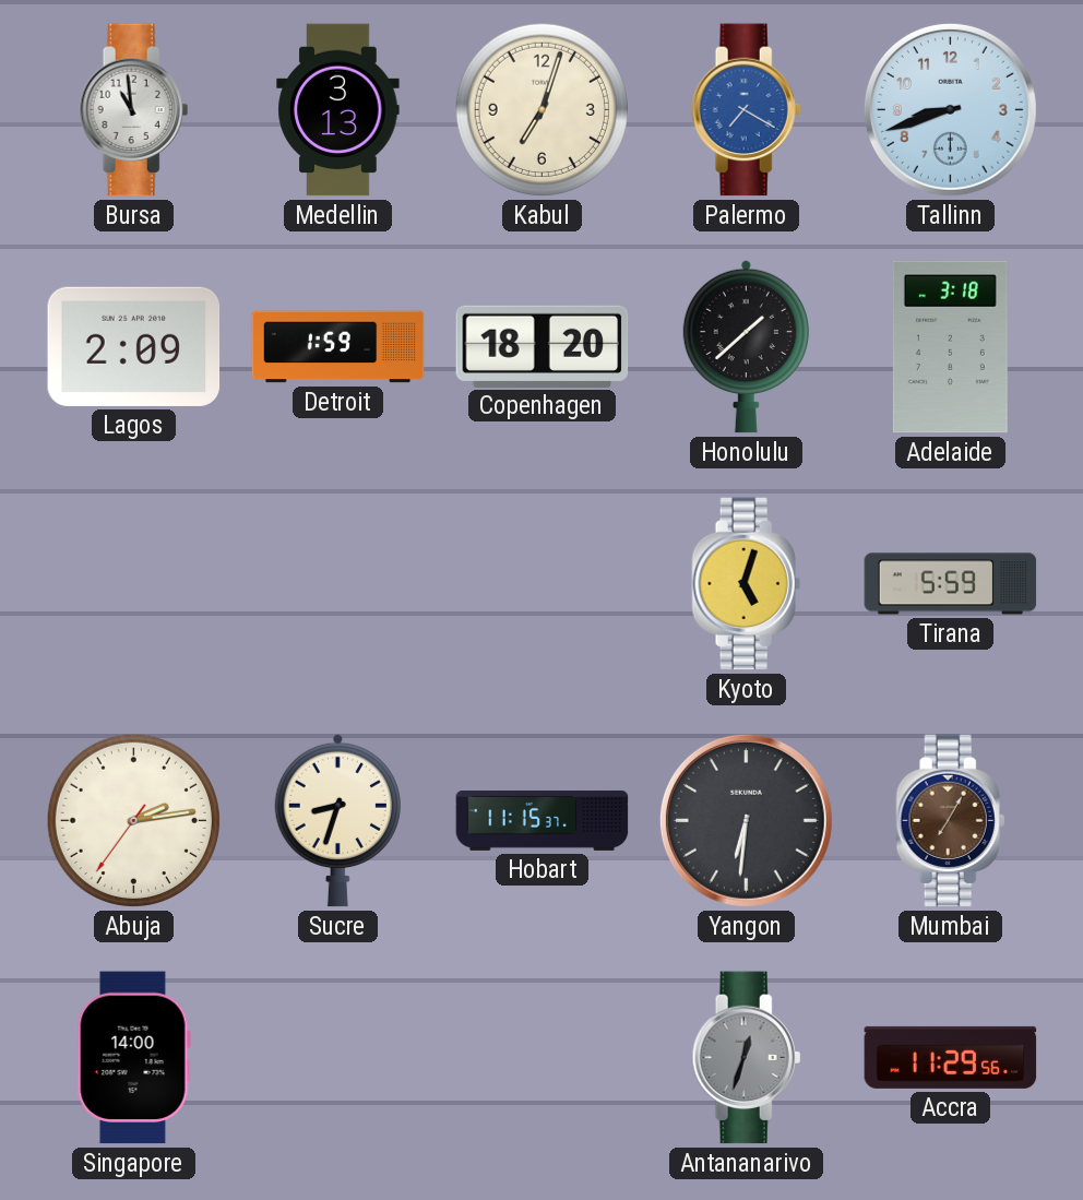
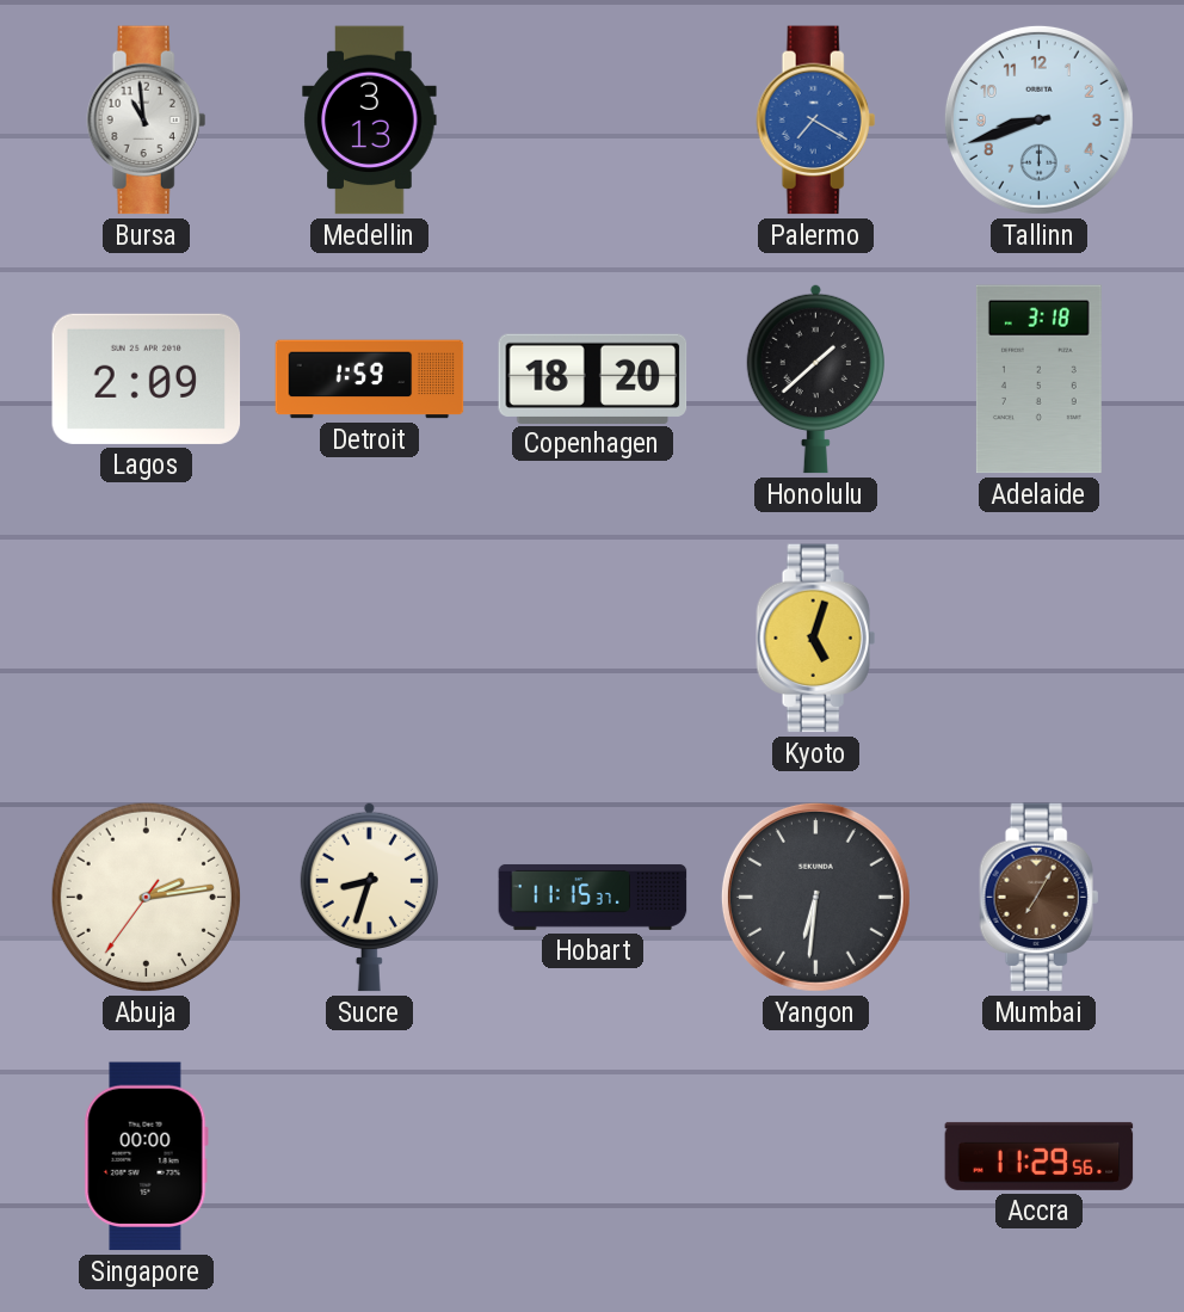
Kabul: 7:03 -> none (541, 109)
Tirana: 5:59 -> none (951, 584)
Singapore: 14:00 -> 00:00 (146, 1157)
Antananarivo: 12:33 -> none (747, 1058)
